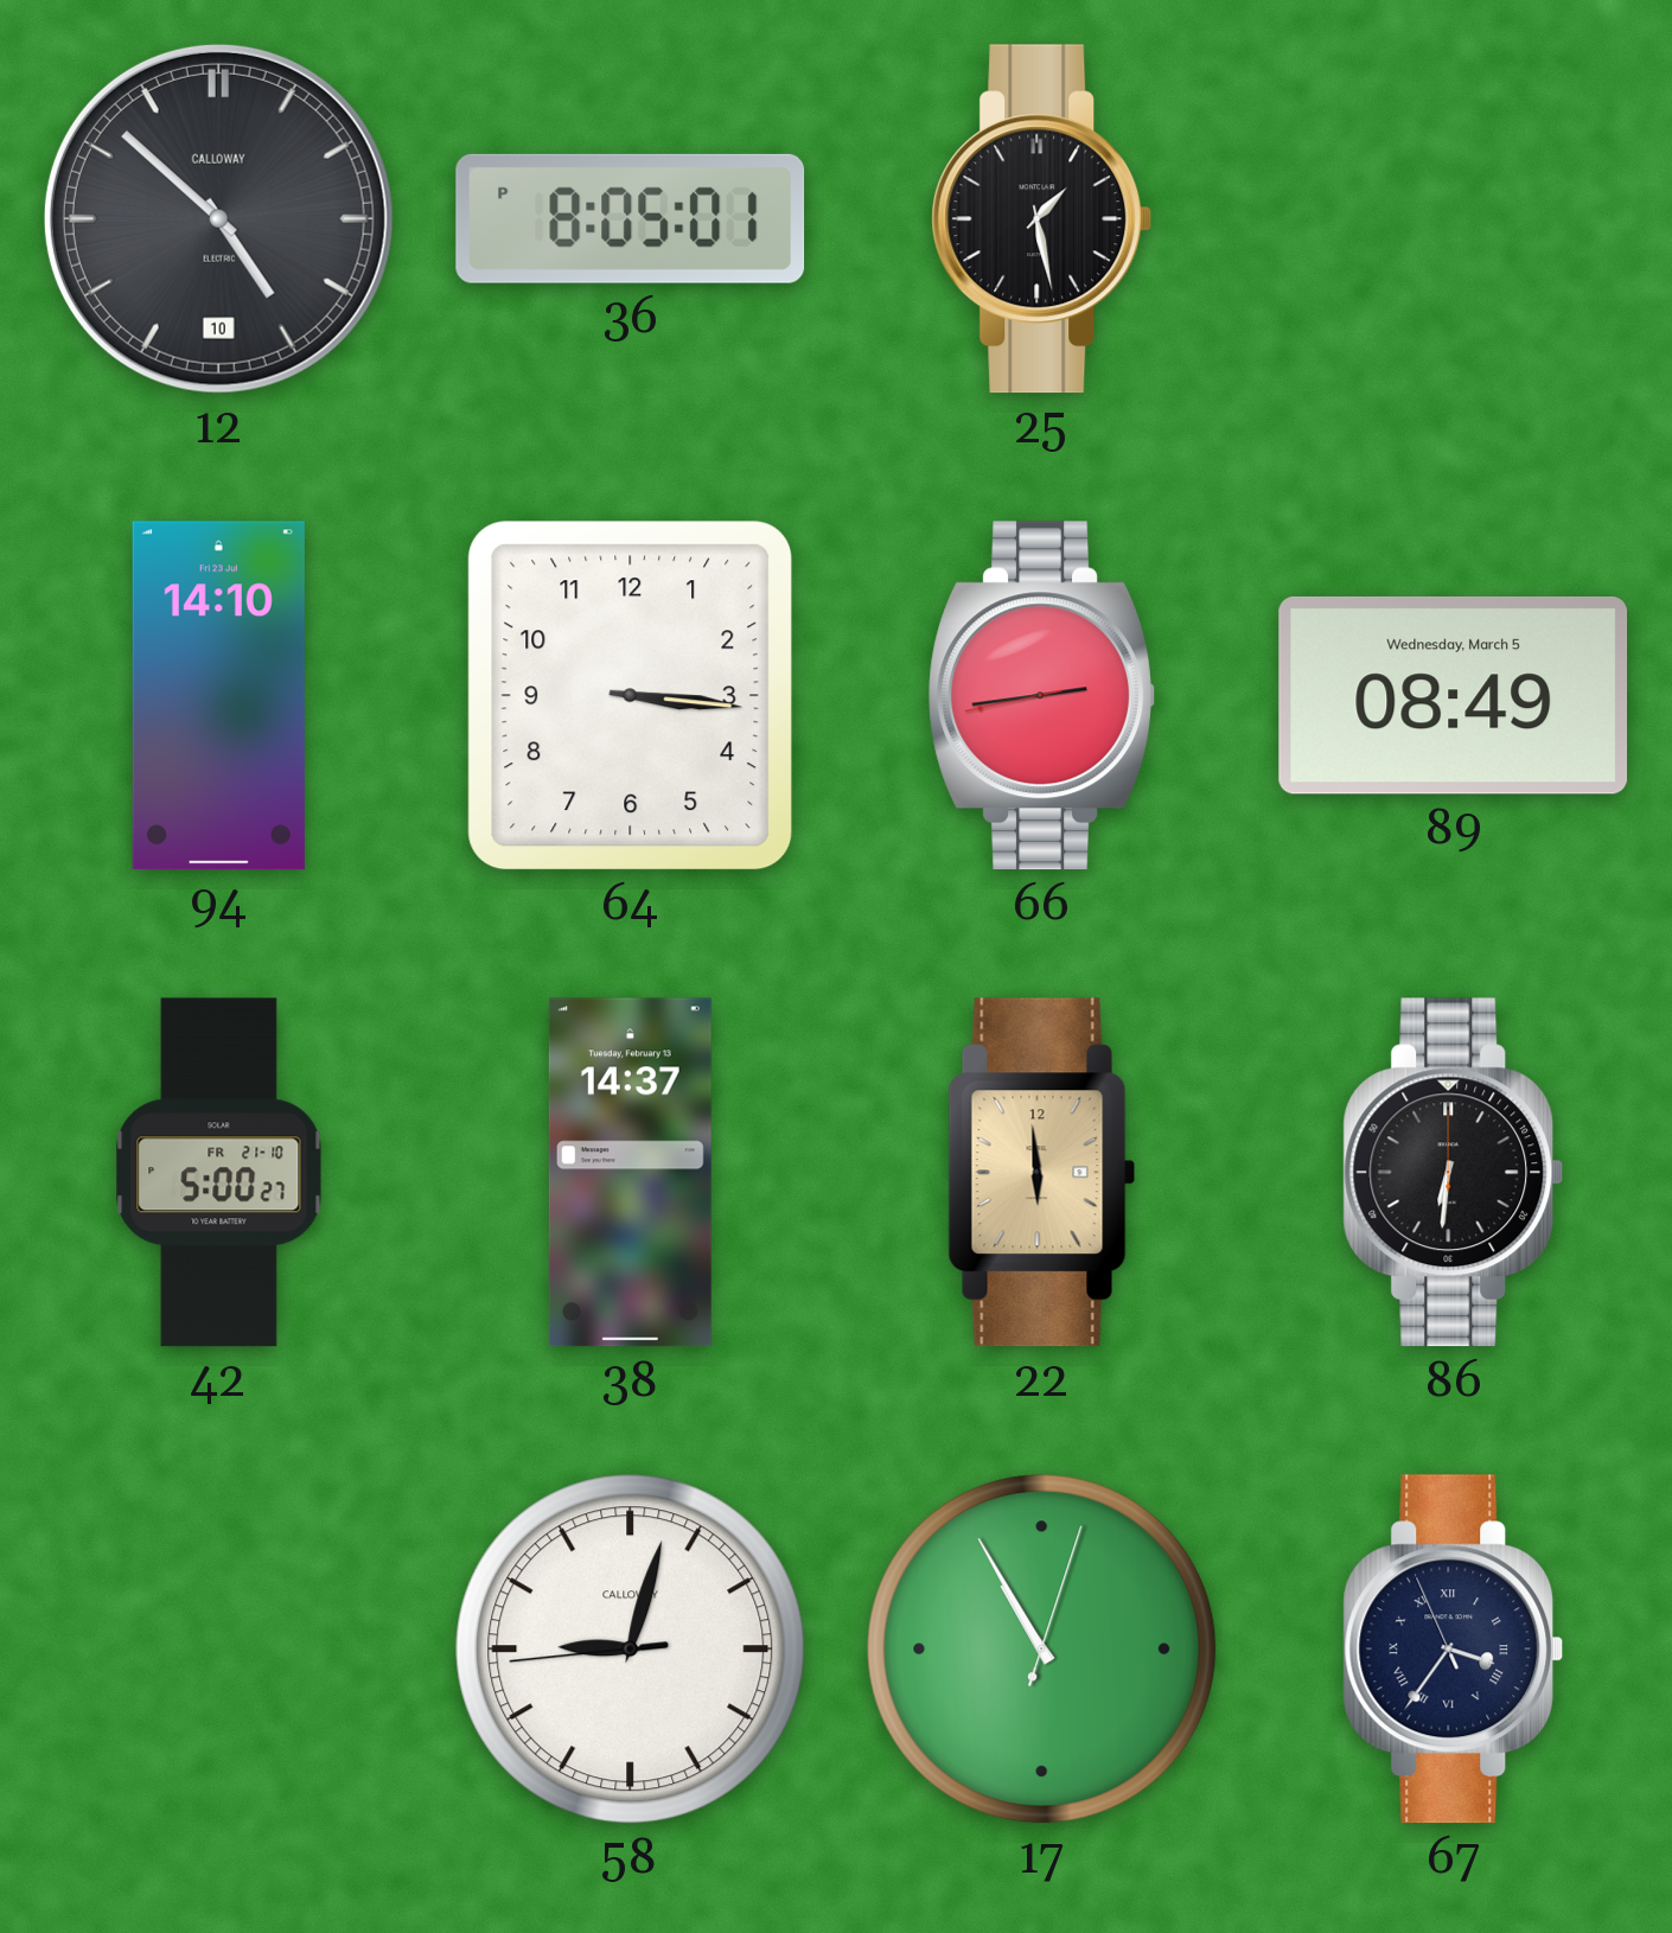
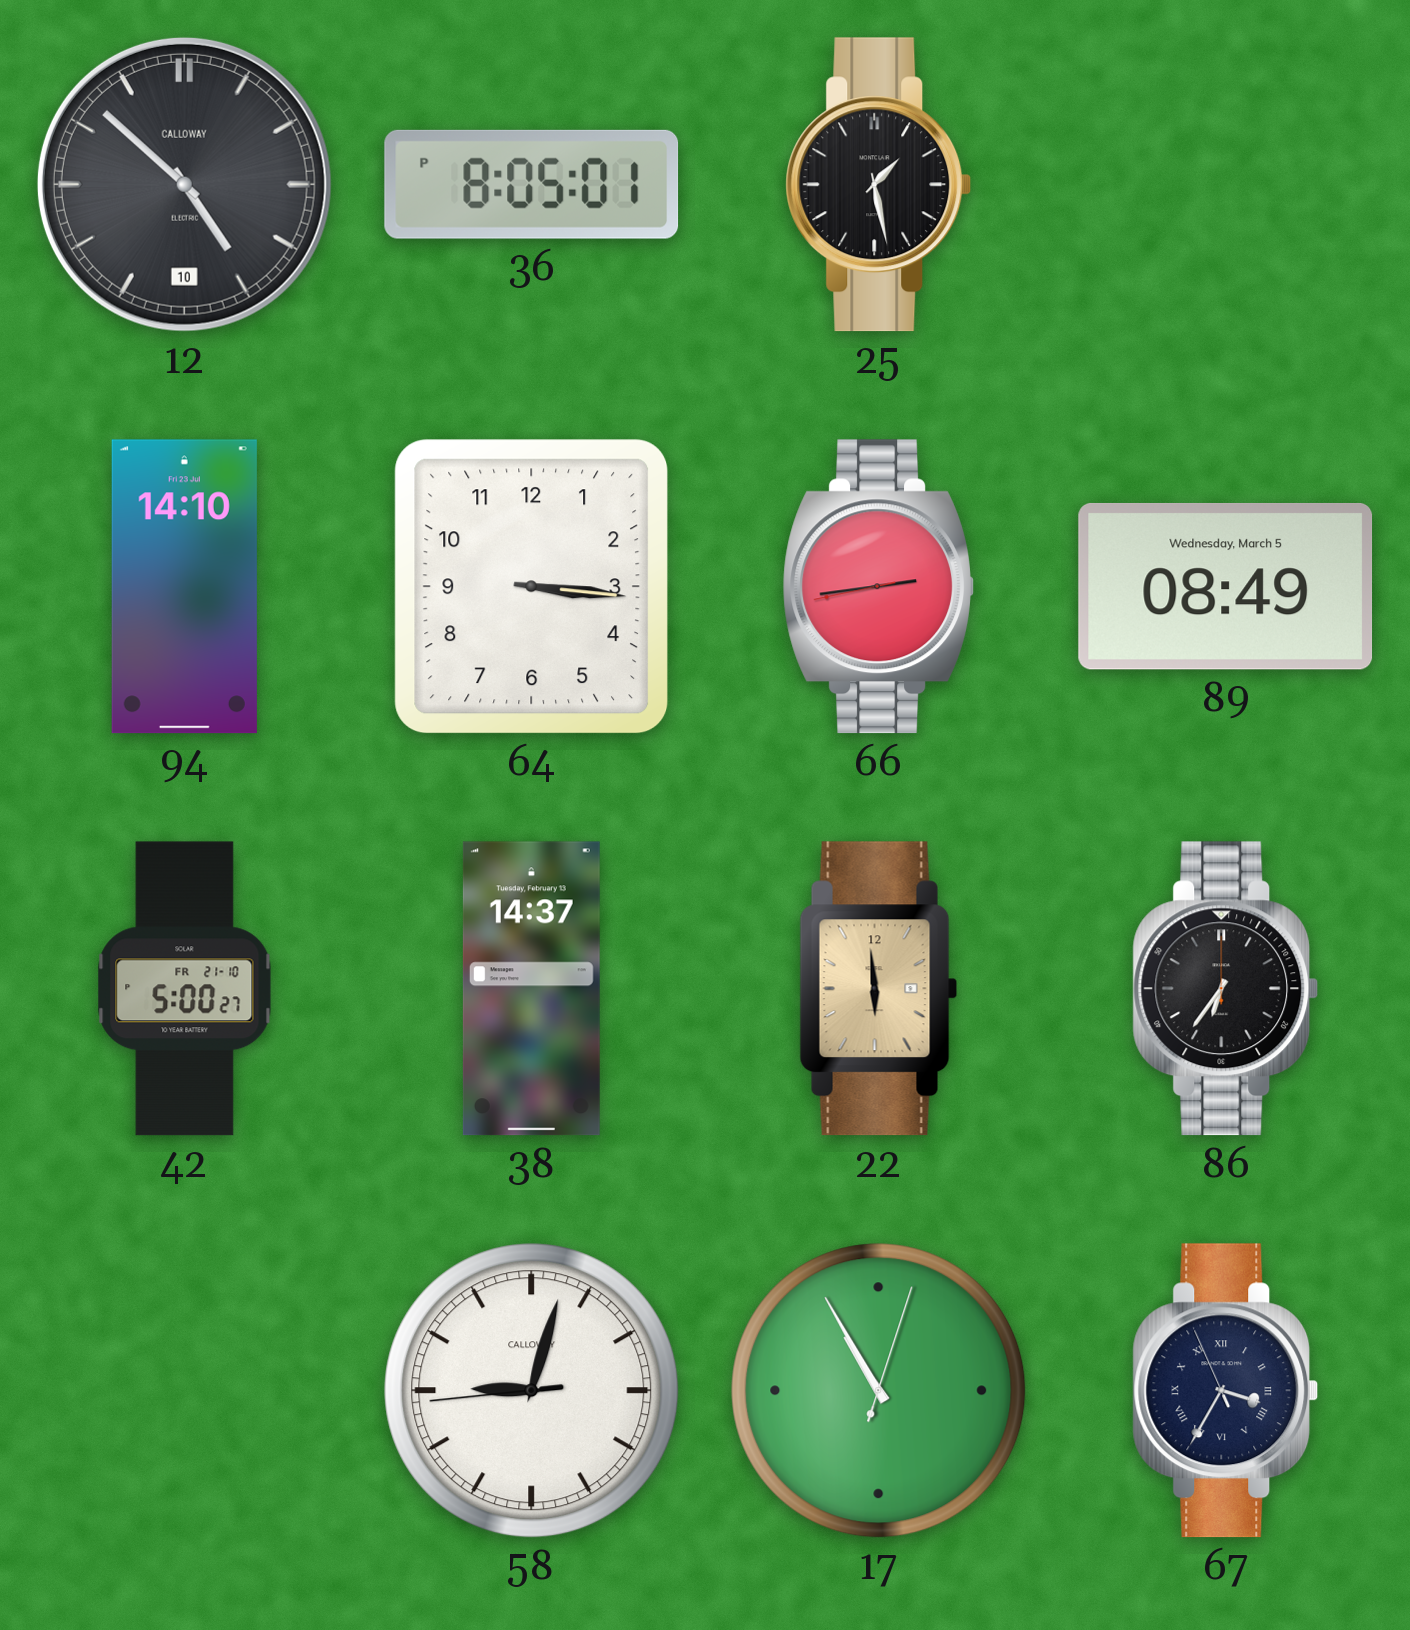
86: 6:31 -> 6:36 (1226, 989)
67: 3:35 -> 3:34 (1226, 1391)
